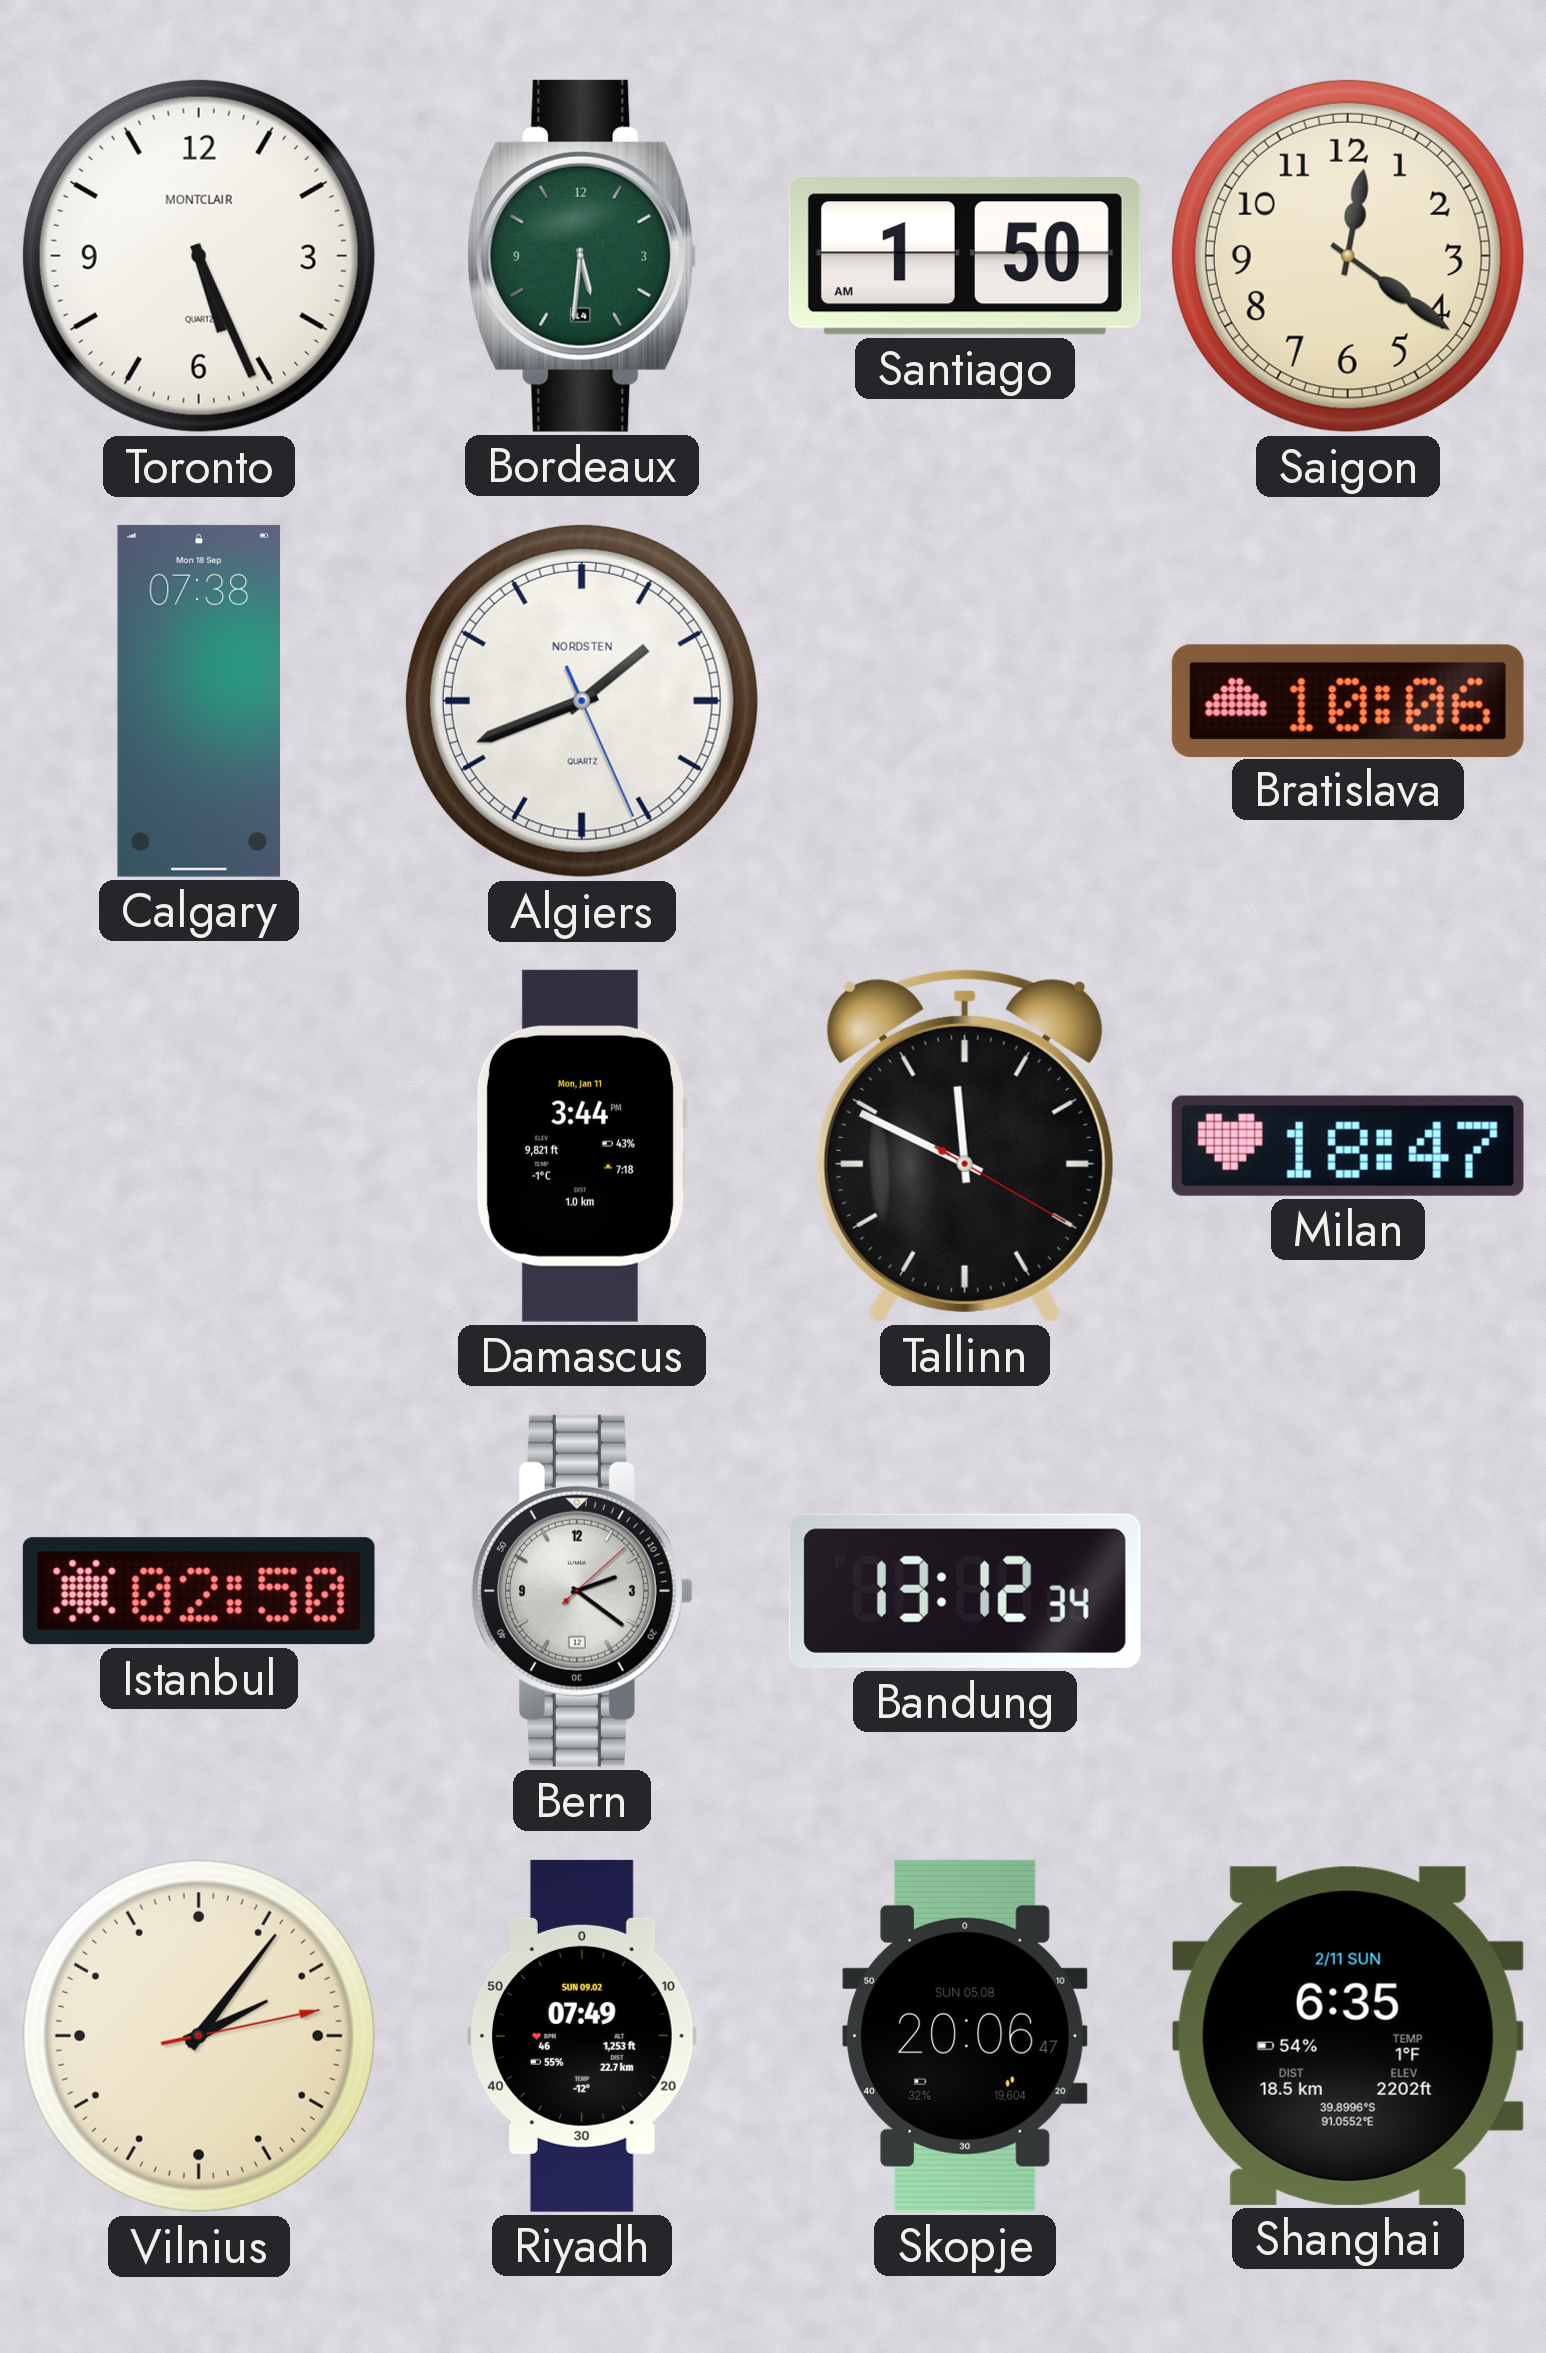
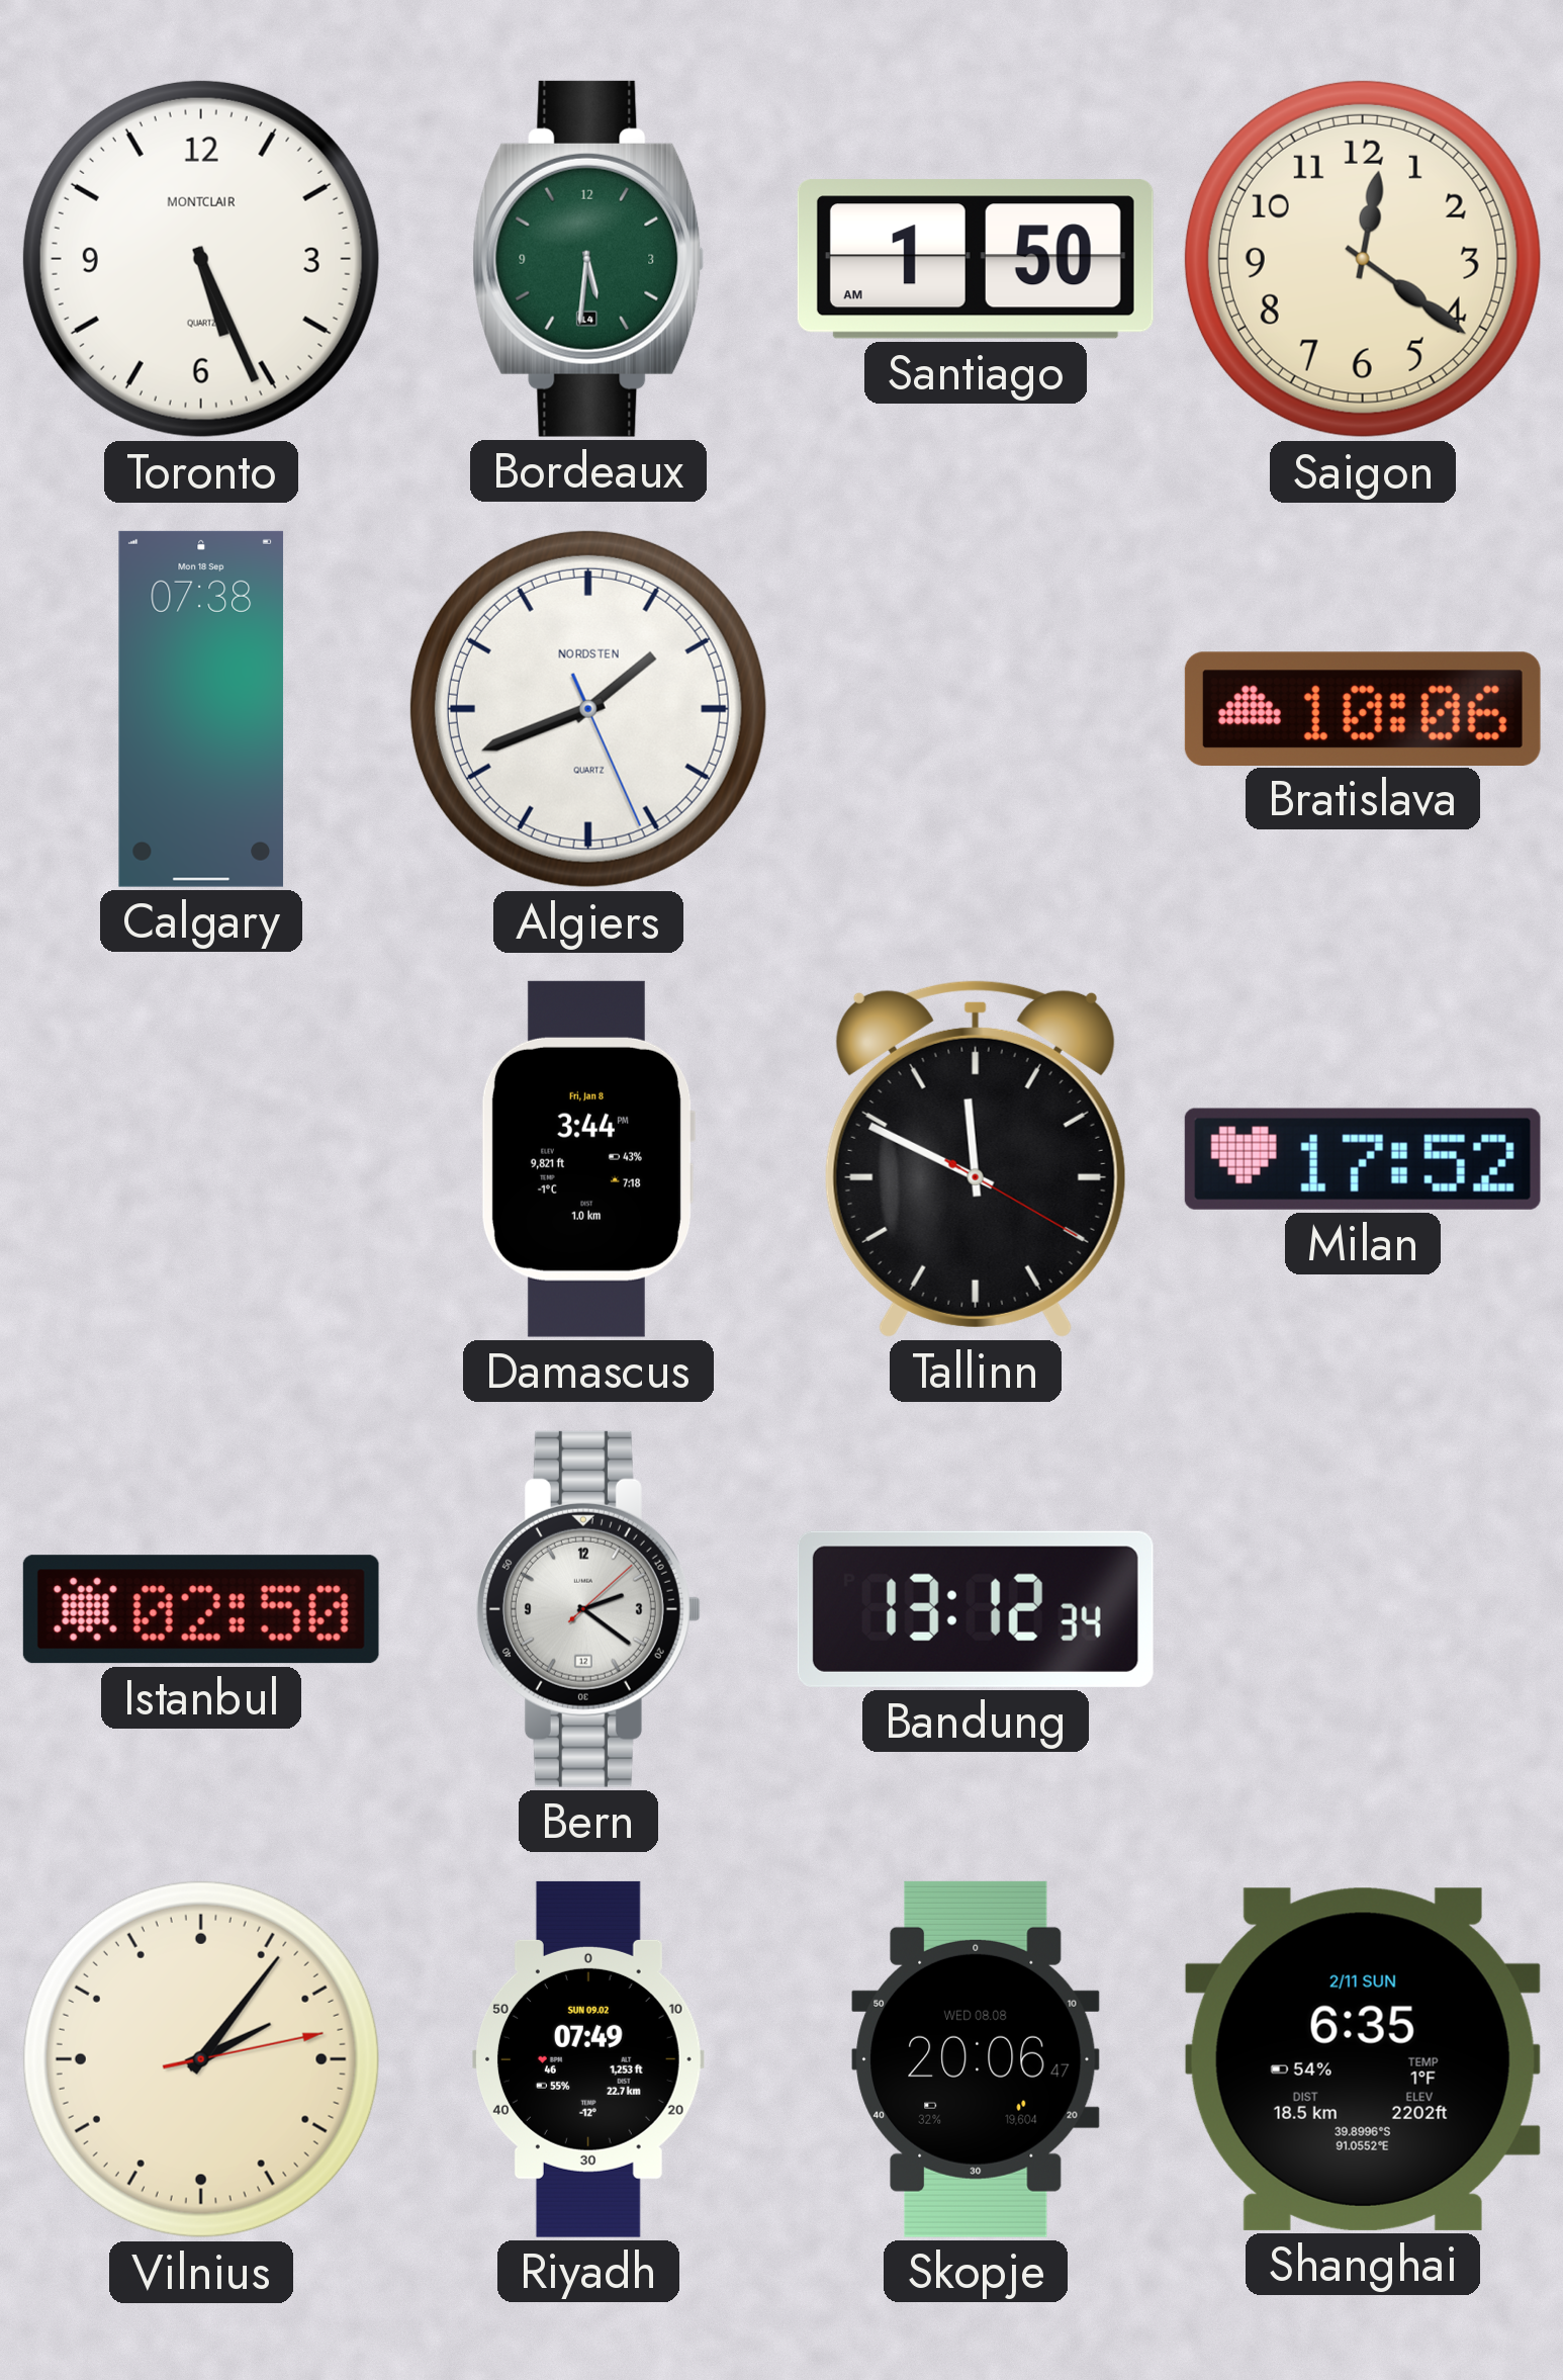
Damascus date: Mon, Jan 11 -> Fri, Jan 8 (587, 1159)
Milan: 18:47 -> 17:52 (1363, 1159)
Skopje date: SUN 05.08 -> WED 08.08 (976, 2059)
